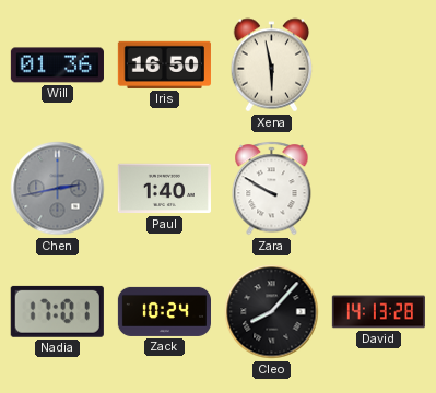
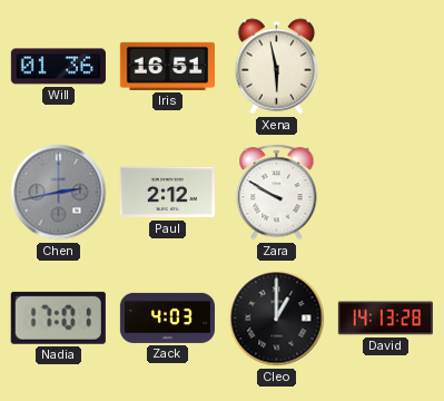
Iris: 16:50 -> 16:51 (167, 66)
Paul: 1:40 -> 2:12 (167, 193)
Zack: 10:24 -> 4:03 (167, 317)
Cleo: 8:07 -> 1:00 (277, 319)
